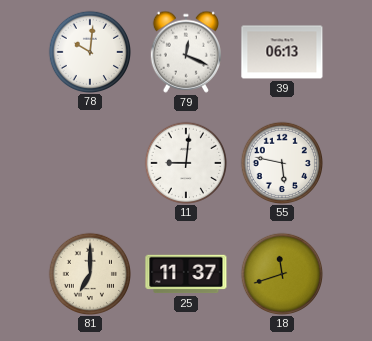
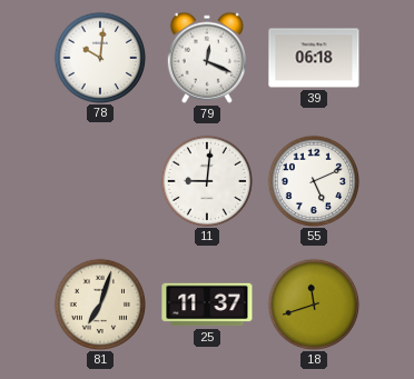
39: 06:13 -> 06:18 (314, 58)
55: 5:47 -> 5:11 (313, 180)
81: 7:00 -> 7:03 (99, 303)
